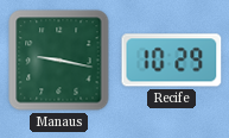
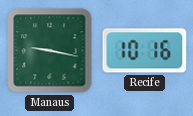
Recife: 10:29 -> 10:16 (145, 51)
